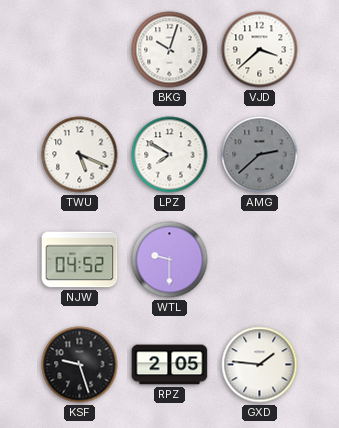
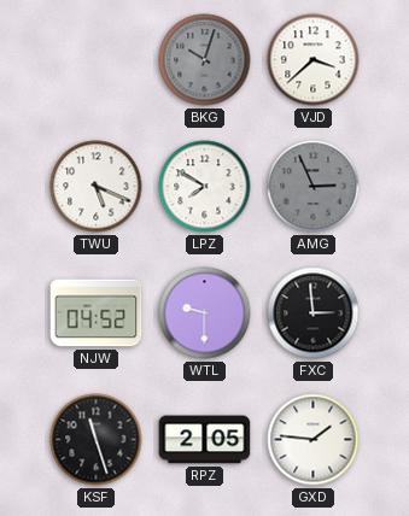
BKG dial: white -> grey (205, 60)
AMG: 2:38 -> 2:56 (314, 187)
FXC: none -> 2:59 (314, 313)
KSF: 9:27 -> 11:27 (97, 440)
